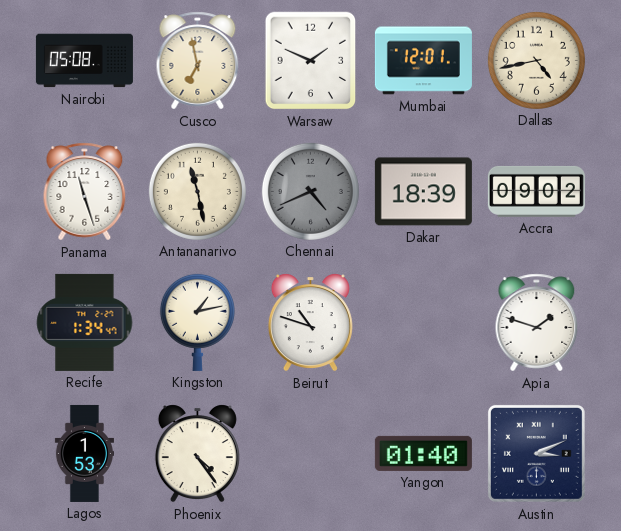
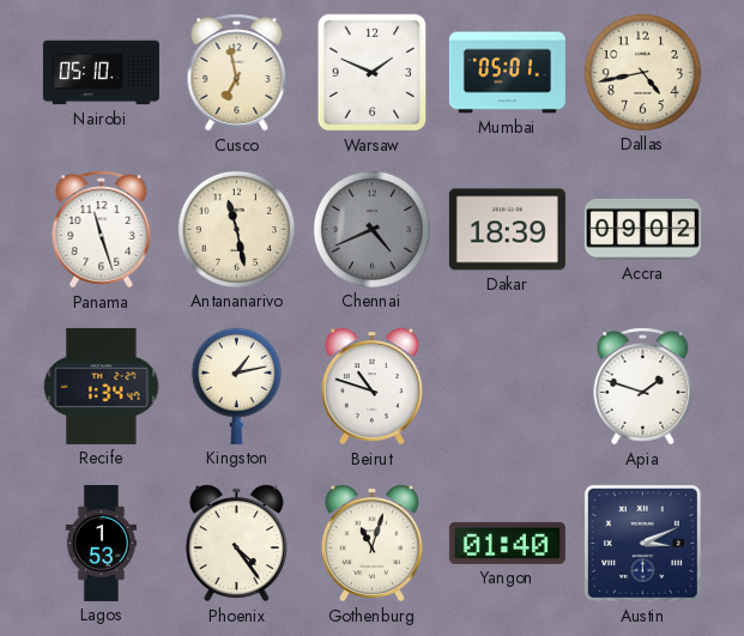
Nairobi: 05:08 -> 05:10 (101, 73)
Mumbai: 12:01 -> 05:01 (507, 73)
Gothenburg: none -> 11:03 (371, 544)
